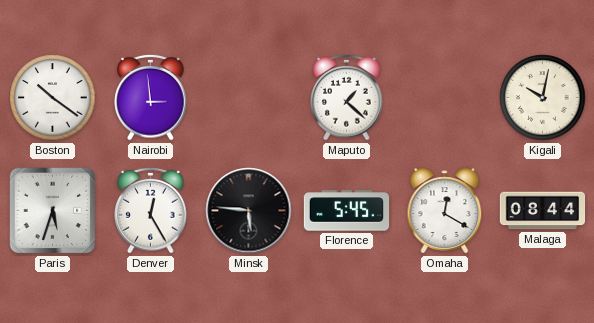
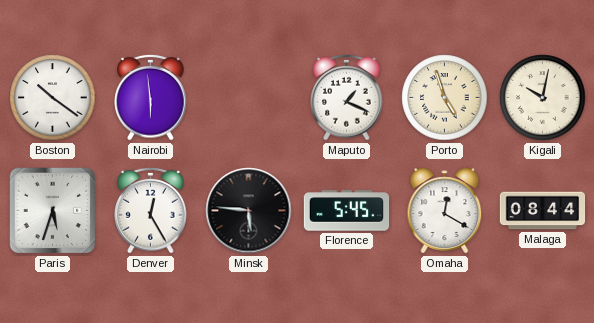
Nairobi: 2:59 -> 5:59 (151, 97)
Maputo: 1:22 -> 1:19 (347, 97)
Porto: none -> 4:57 (445, 98)
